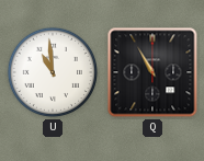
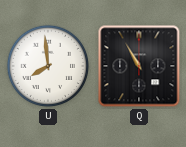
U: 10:59 -> 7:59 (48, 66)
